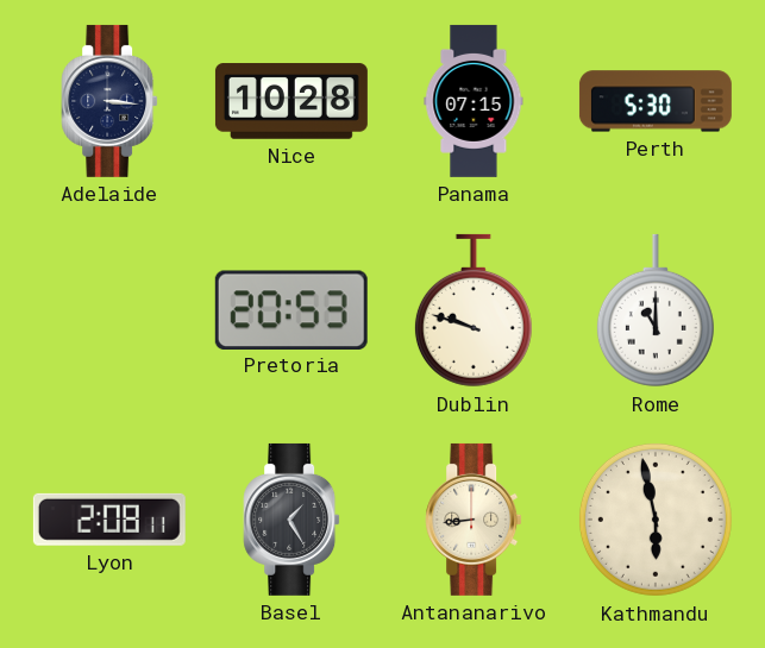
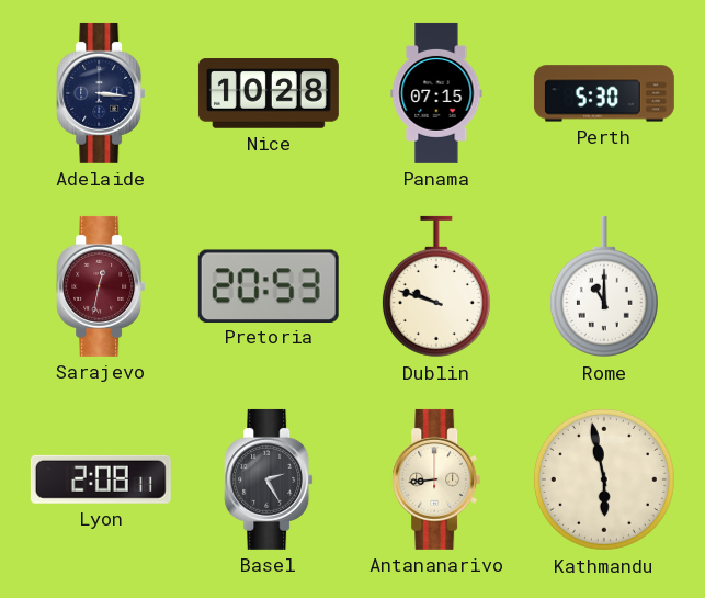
Sarajevo: none -> 12:32 (101, 286)
Basel: 1:25 -> 2:25 (269, 479)
